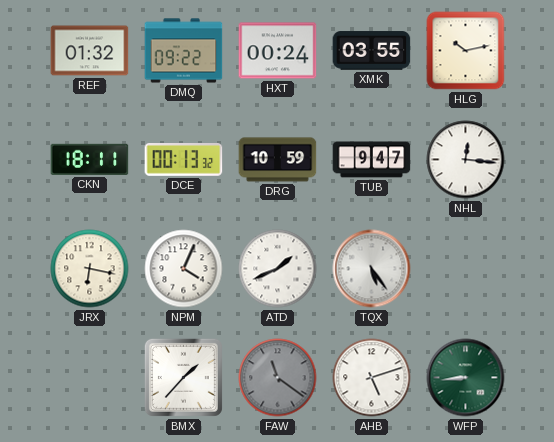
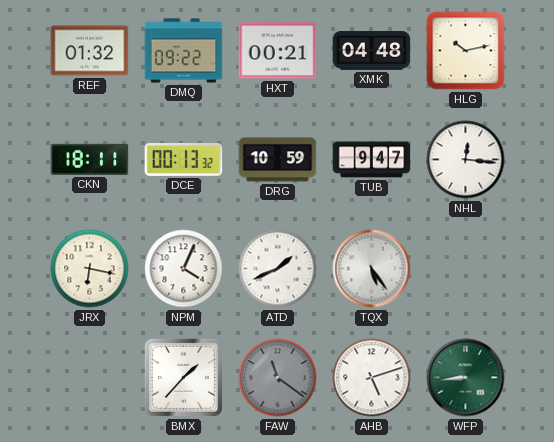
HXT: 00:24 -> 00:21 (278, 51)
XMK: 03:55 -> 04:48 (372, 51)
